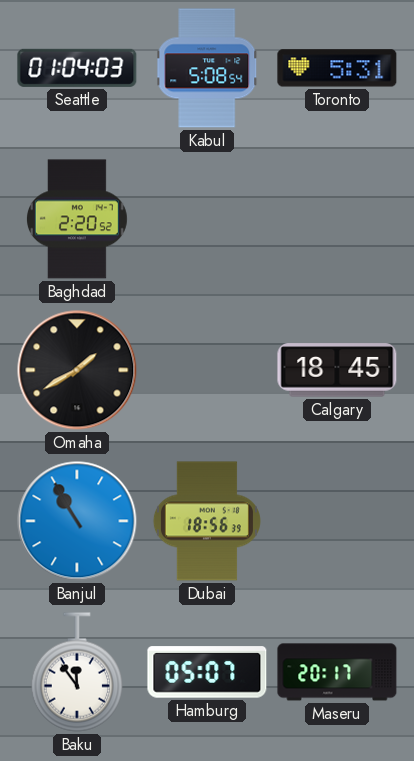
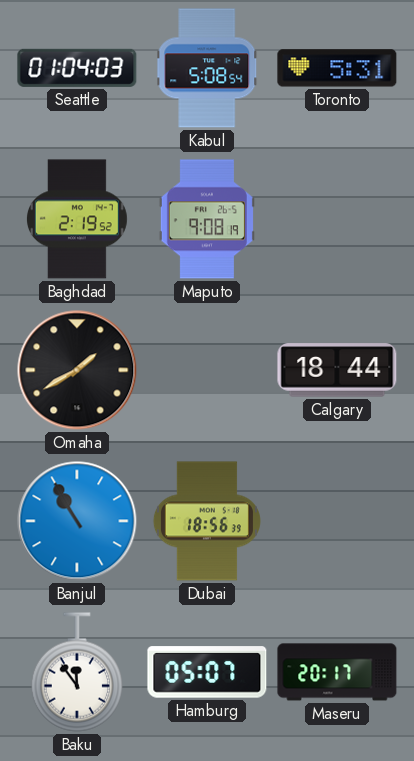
Baghdad: 2:20 -> 2:19 (77, 219)
Maputo: none -> 9:08 (207, 219)
Calgary: 18:45 -> 18:44 (337, 370)
